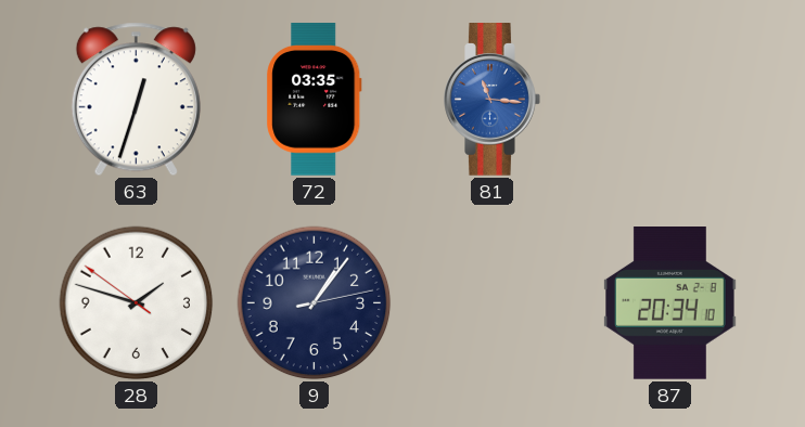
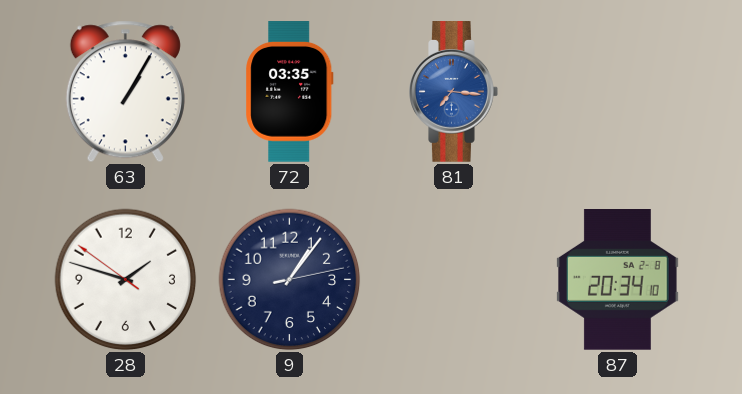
63: 12:33 -> 1:05 (125, 92)
81: 11:16 -> 7:16 (454, 92)
